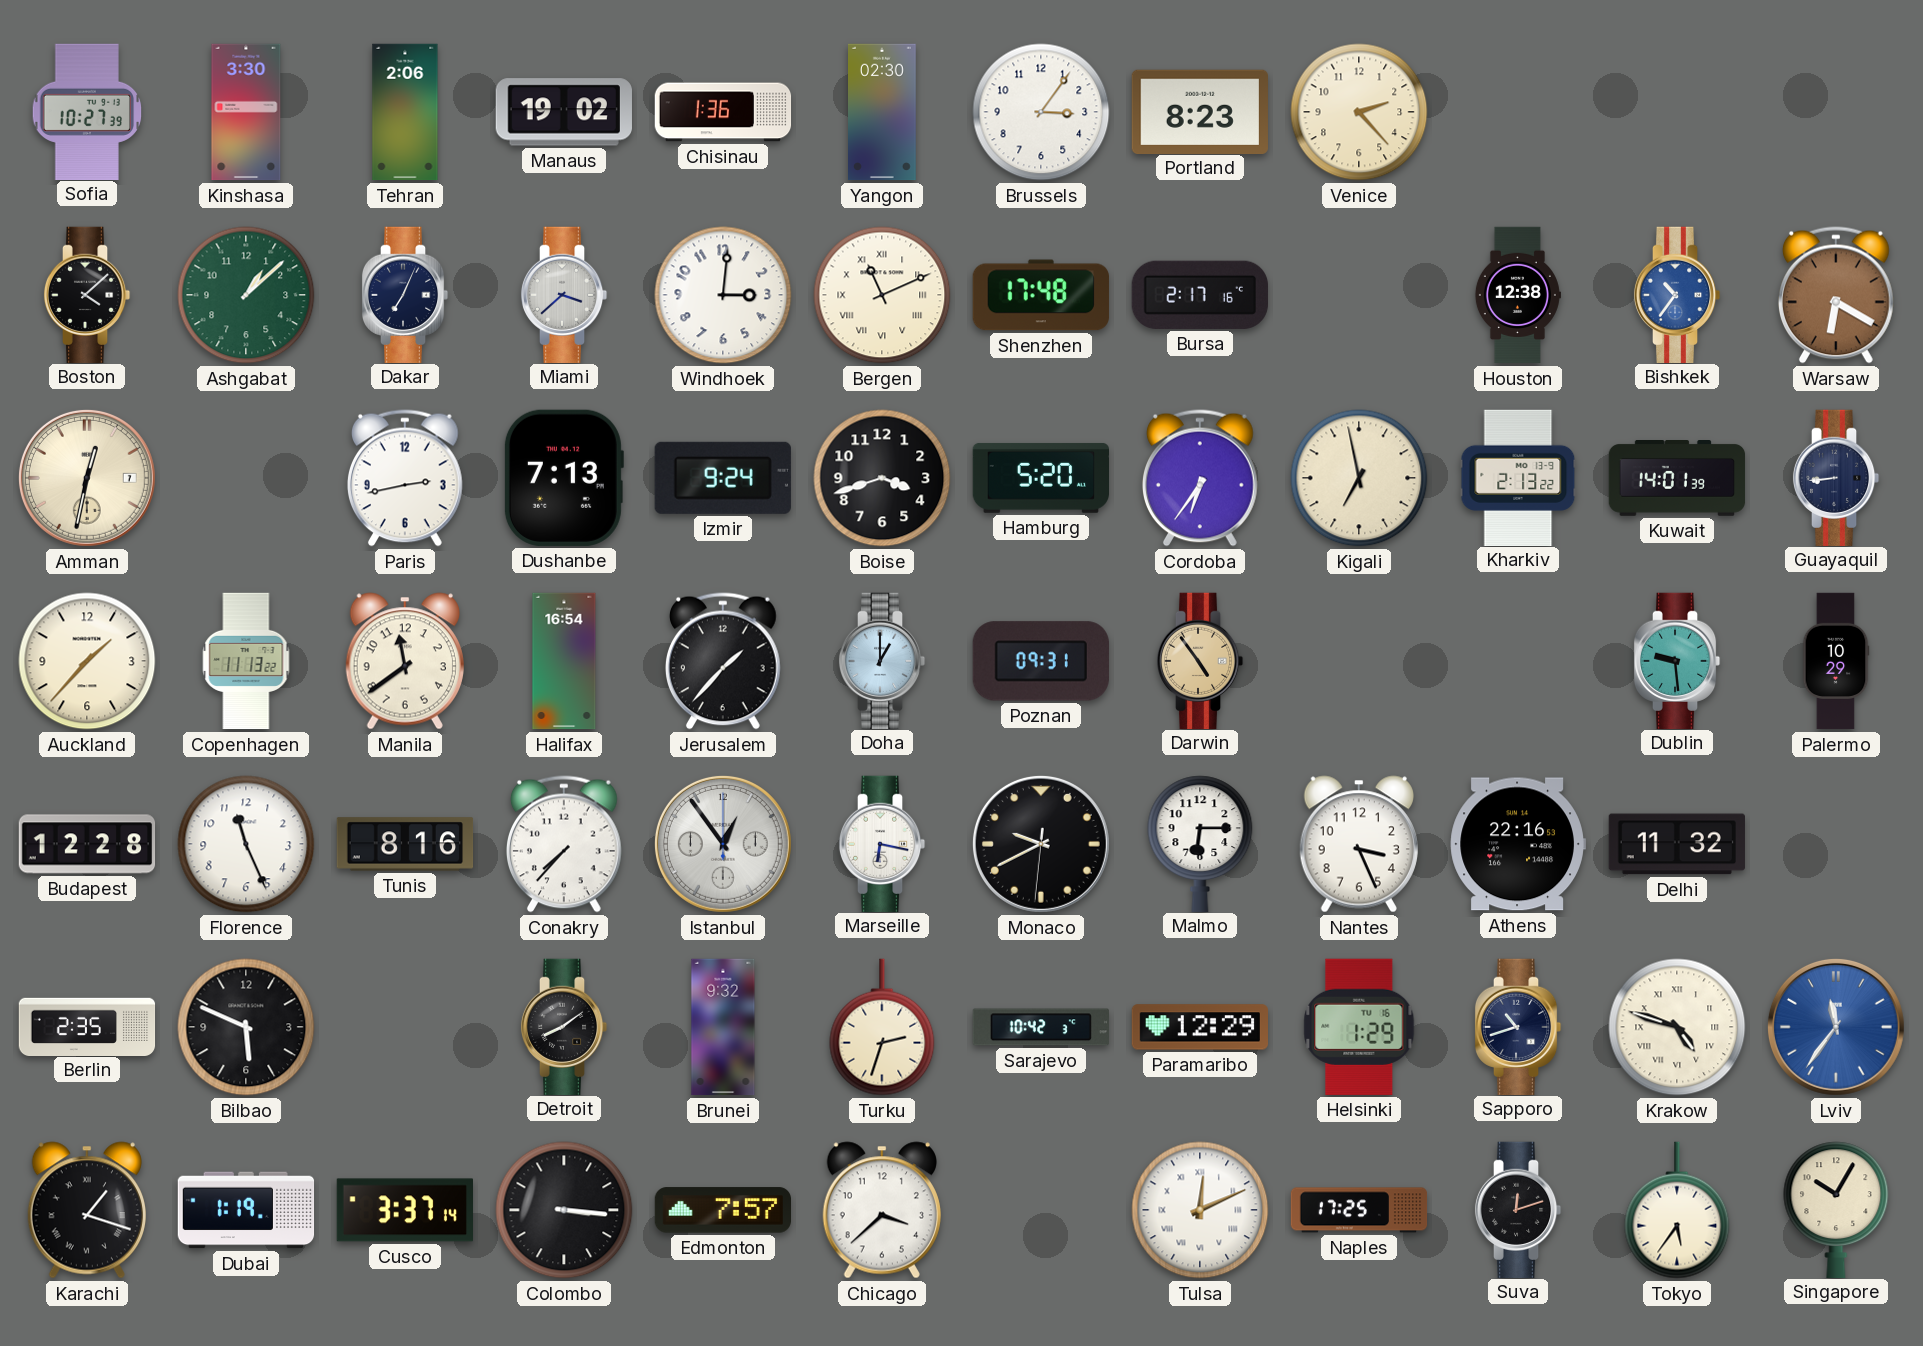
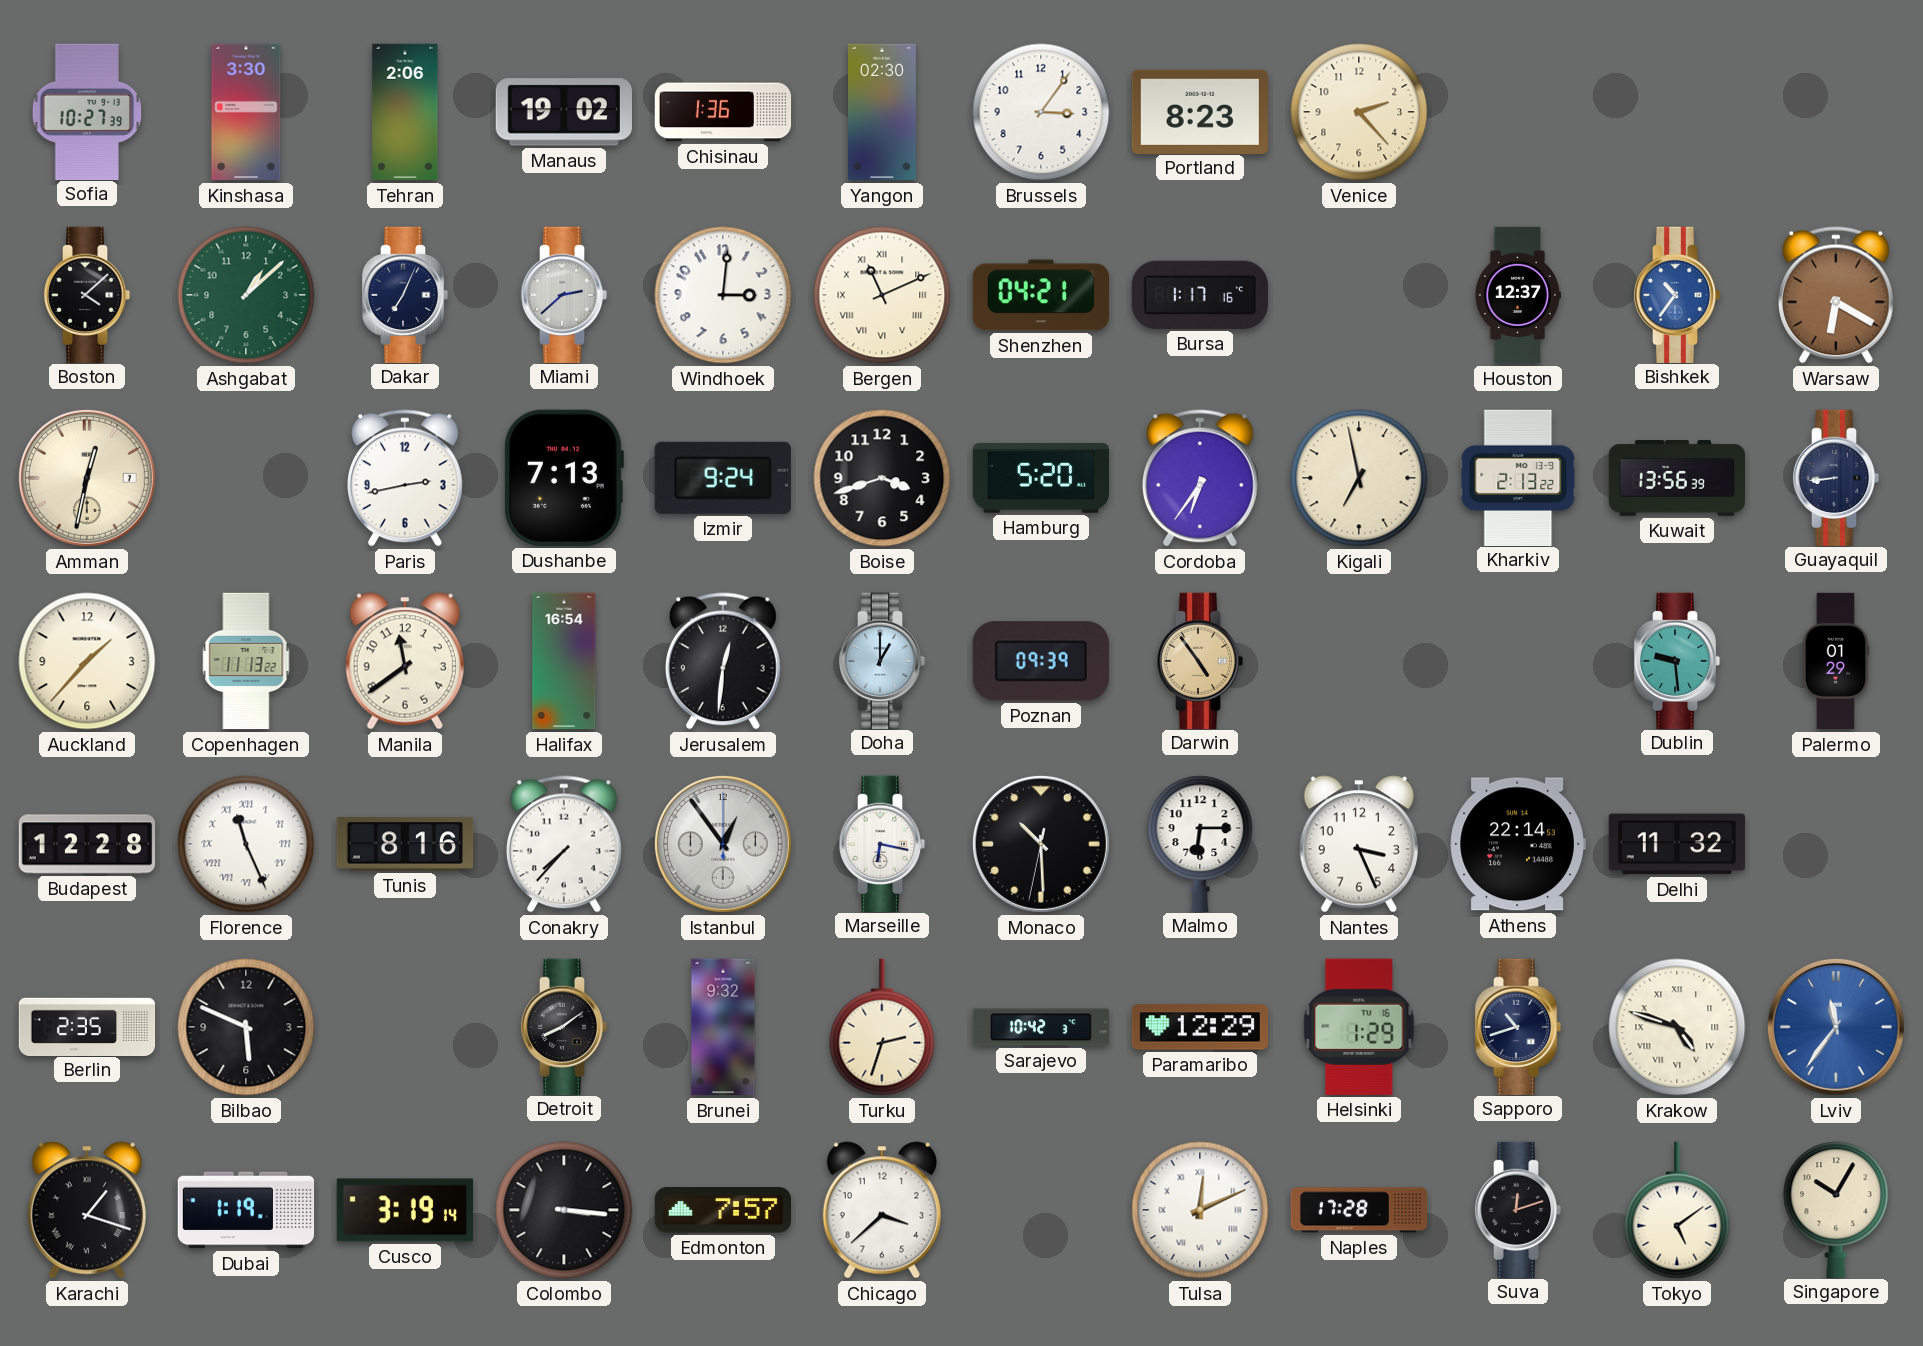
Miami: 3:38 -> 2:38 (564, 294)
Shenzhen: 17:48 -> 04:21 (1041, 295)
Bursa: 2:17 -> 1:17 (1200, 295)
Houston: 12:38 -> 12:37 (1517, 295)
Kuwait: 14:01 -> 13:56 (1677, 478)
Jerusalem: 1:37 -> 12:31 (723, 661)
Poznan: 09:31 -> 09:39 (1041, 661)
Palermo: 10:29 -> 01:29 (1836, 661)
Florence numerals: Arabic -> Roman (246, 844)
Monaco: 9:40 -> 10:29 (1041, 844)
Athens: 22:16 -> 22:14 (1518, 844)
Cusco: 3:37 -> 3:19 (404, 1210)
Naples: 17:25 -> 17:28 (1359, 1210)
Tokyo: 5:36 -> 5:09 (1677, 1210)
